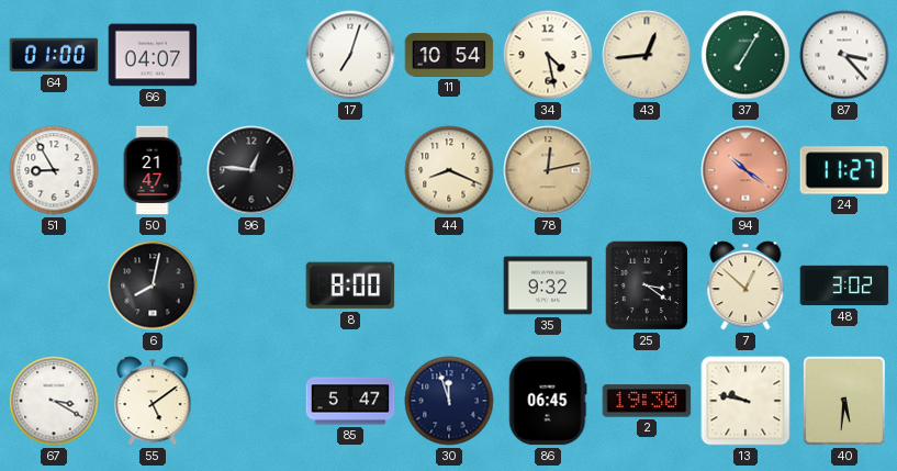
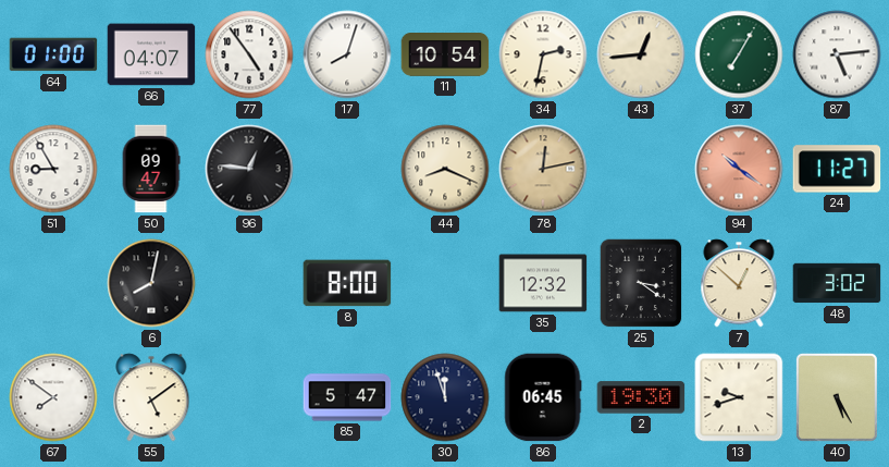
77: none -> 4:54 (249, 54)
17: 7:03 -> 8:03 (347, 54)
34: 4:28 -> 2:32 (543, 54)
87: 3:23 -> 5:14 (837, 54)
50: 21:47 -> 09:47 (151, 169)
35: 9:32 -> 12:32 (543, 283)
67: 3:20 -> 7:51 (53, 397)
13: 9:47 -> 9:42 (739, 397)
40: 5:31 -> 5:25 (837, 397)
